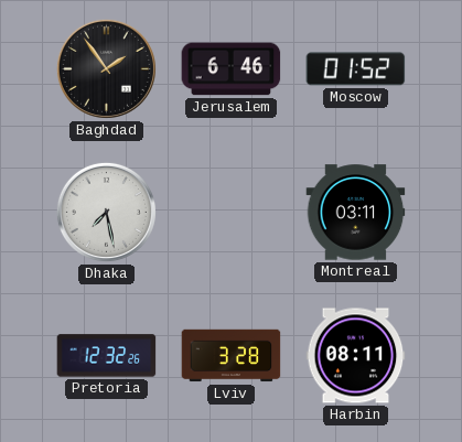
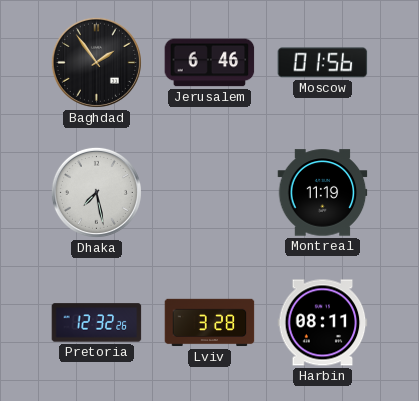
Moscow: 01:52 -> 01:56 (323, 63)
Montreal: 03:11 -> 11:19 (323, 193)
